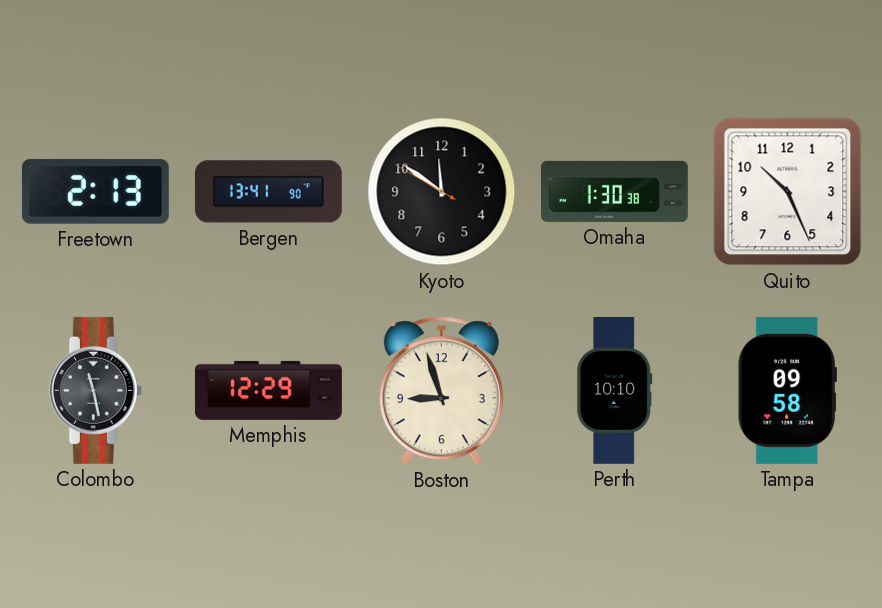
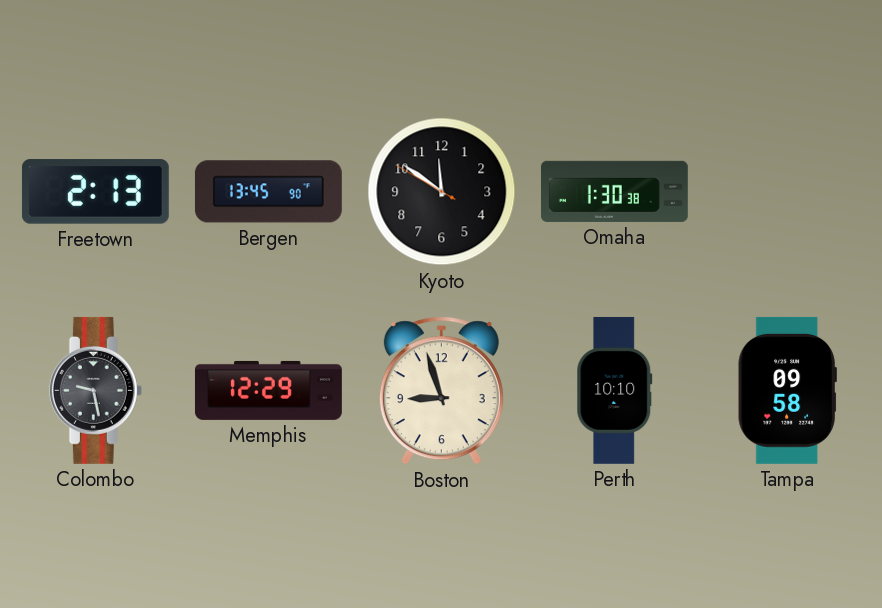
Bergen: 13:41 -> 13:45 (268, 192)
Quito: 10:26 -> none (788, 192)
Colombo: 11:28 -> 9:28 (95, 390)
